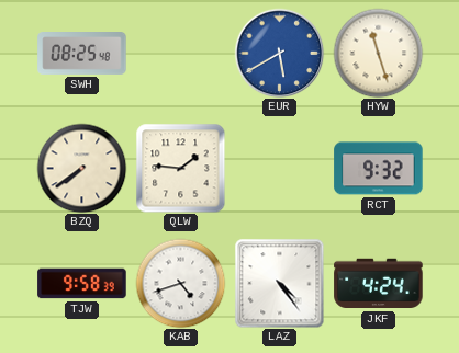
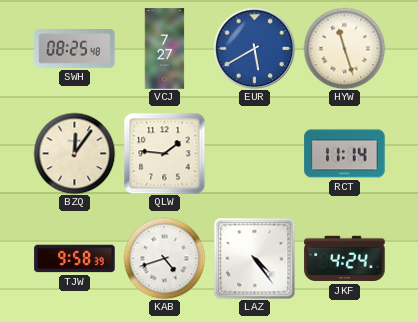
VCJ: none -> 7:27 (165, 49)
BZQ: 7:39 -> 12:06 (74, 153)
RCT: 9:32 -> 11:14 (345, 154)
